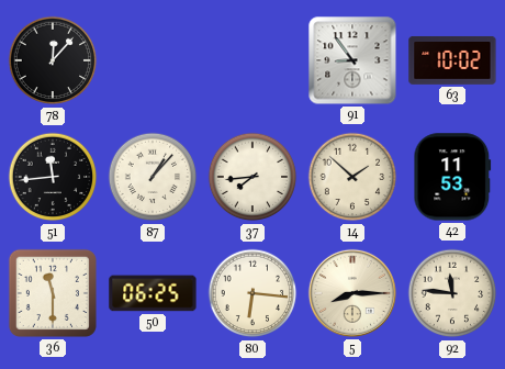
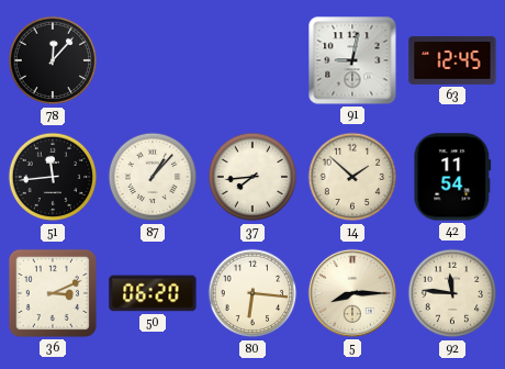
91: 8:54 -> 9:02 (352, 60)
63: 10:02 -> 12:45 (452, 60)
42: 11:53 -> 11:54 (452, 177)
36: 11:30 -> 3:11 (53, 293)
50: 06:25 -> 06:20 (153, 293)
